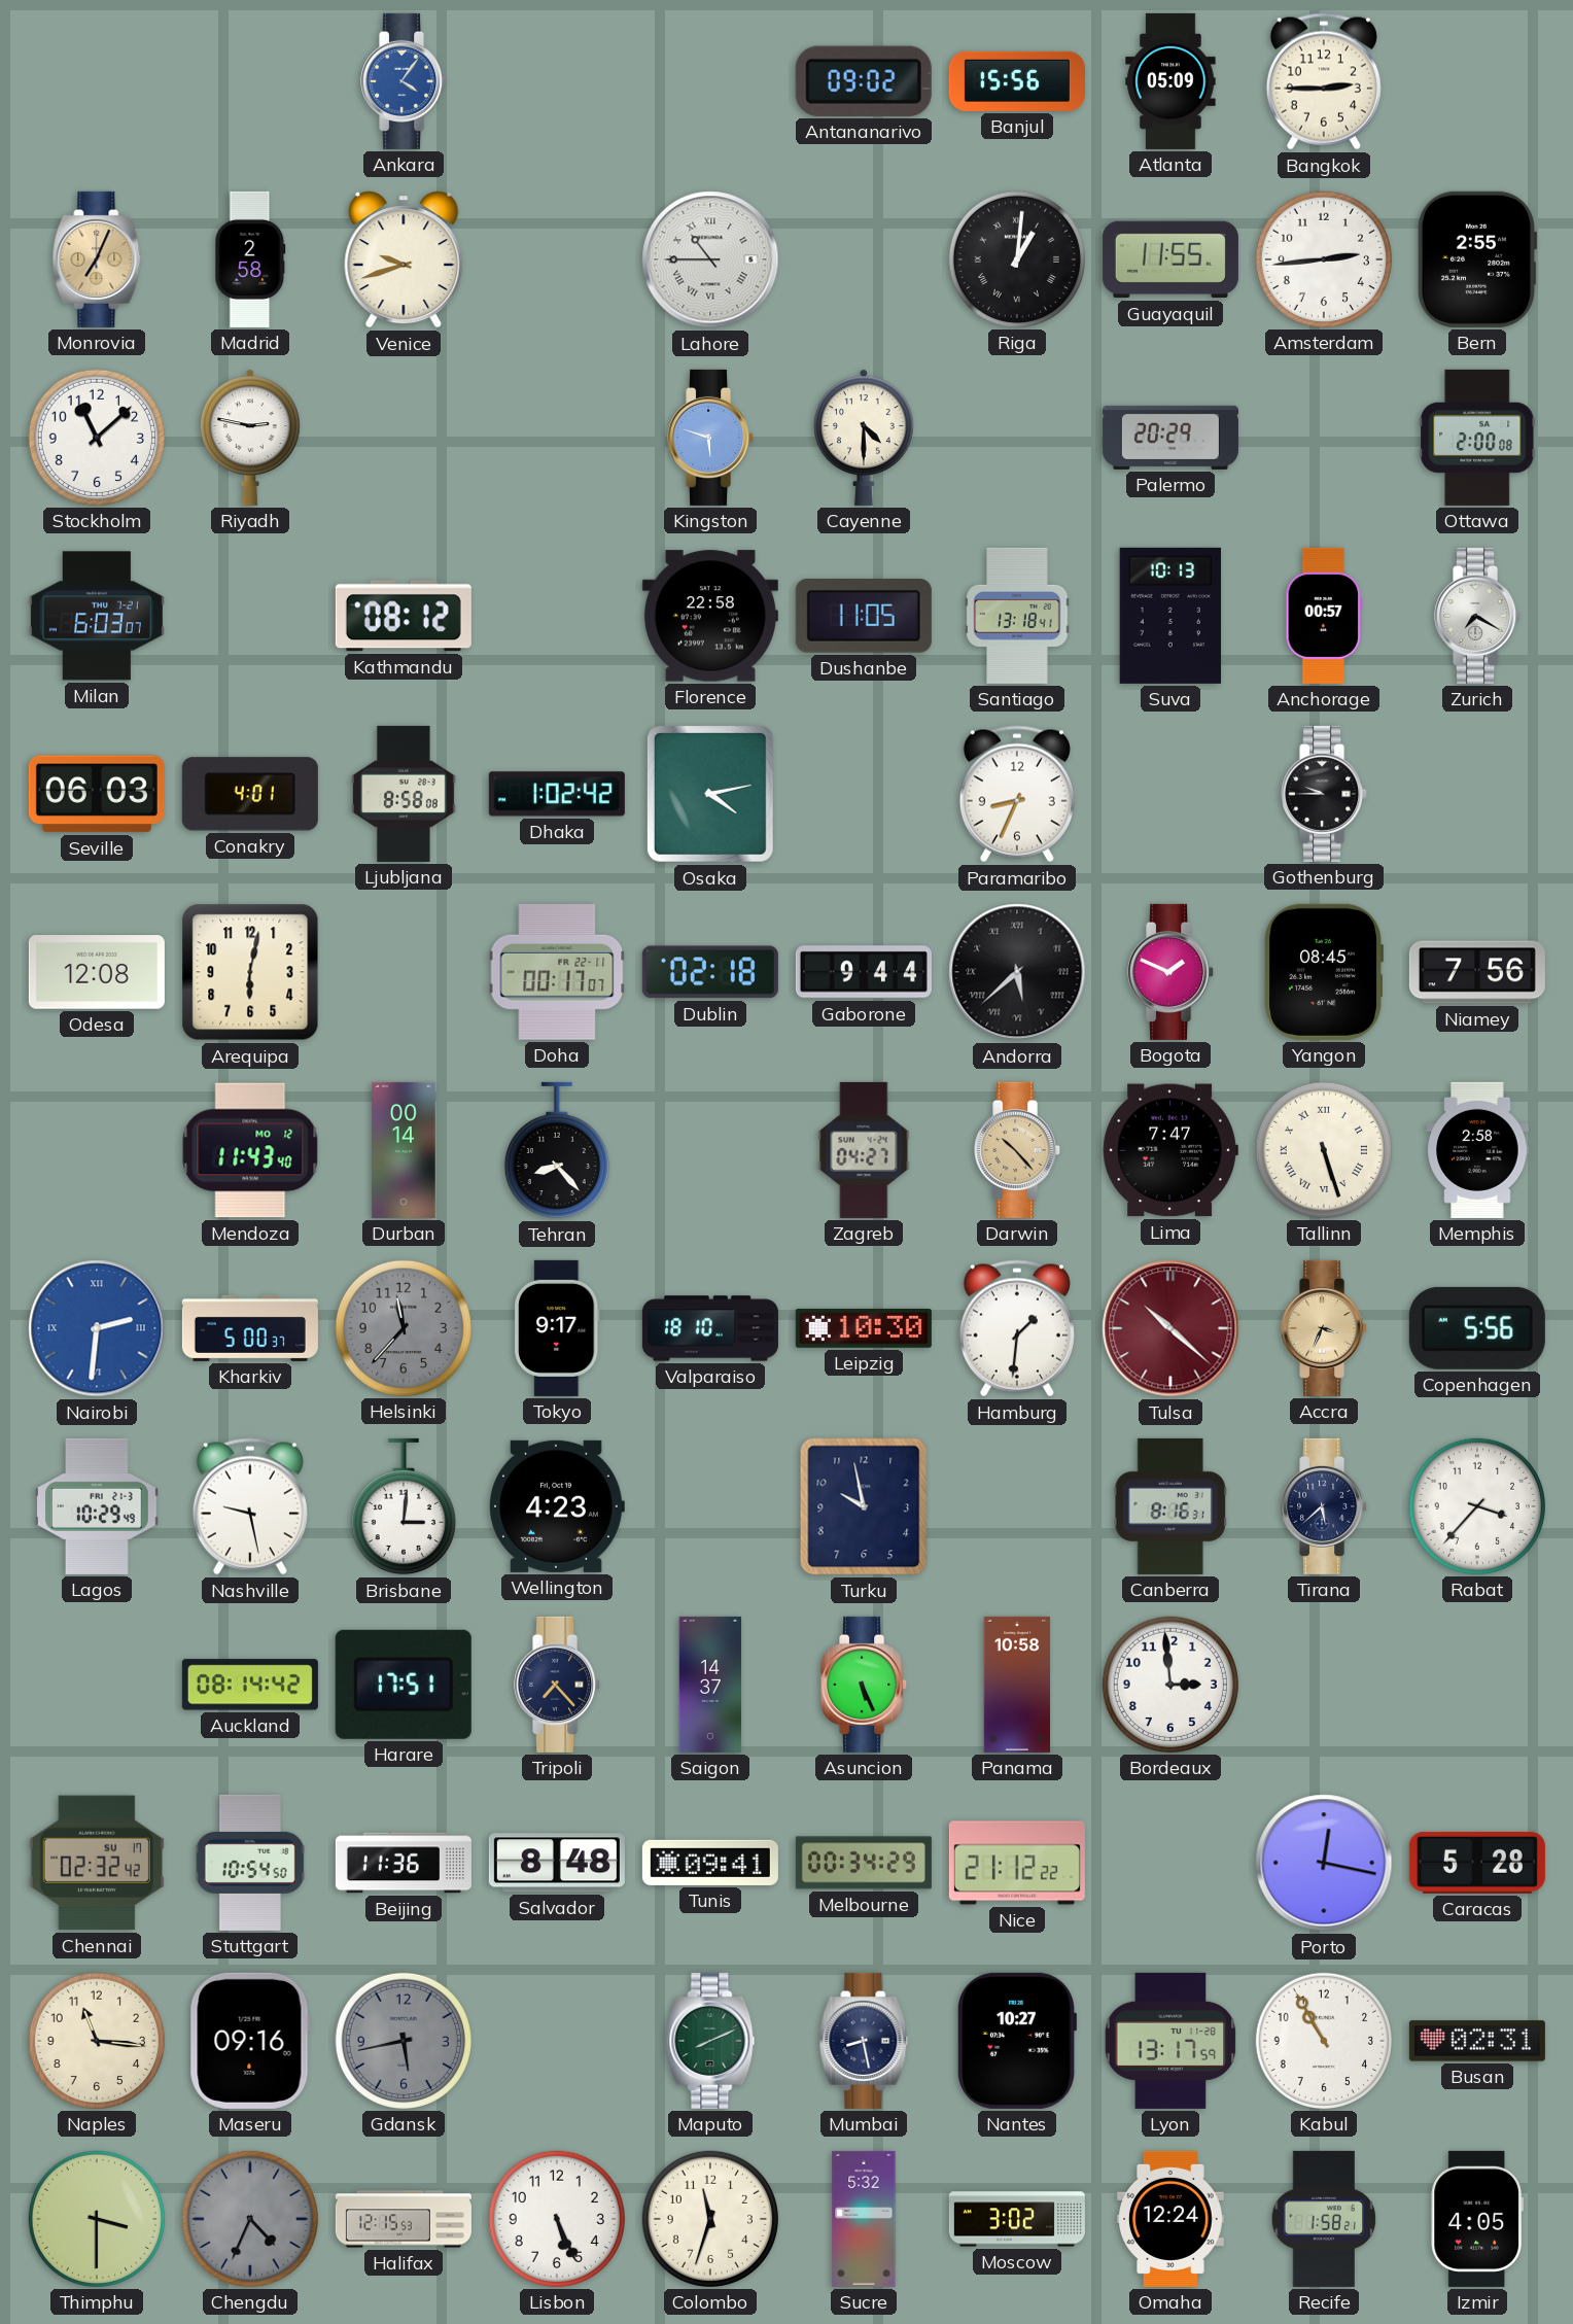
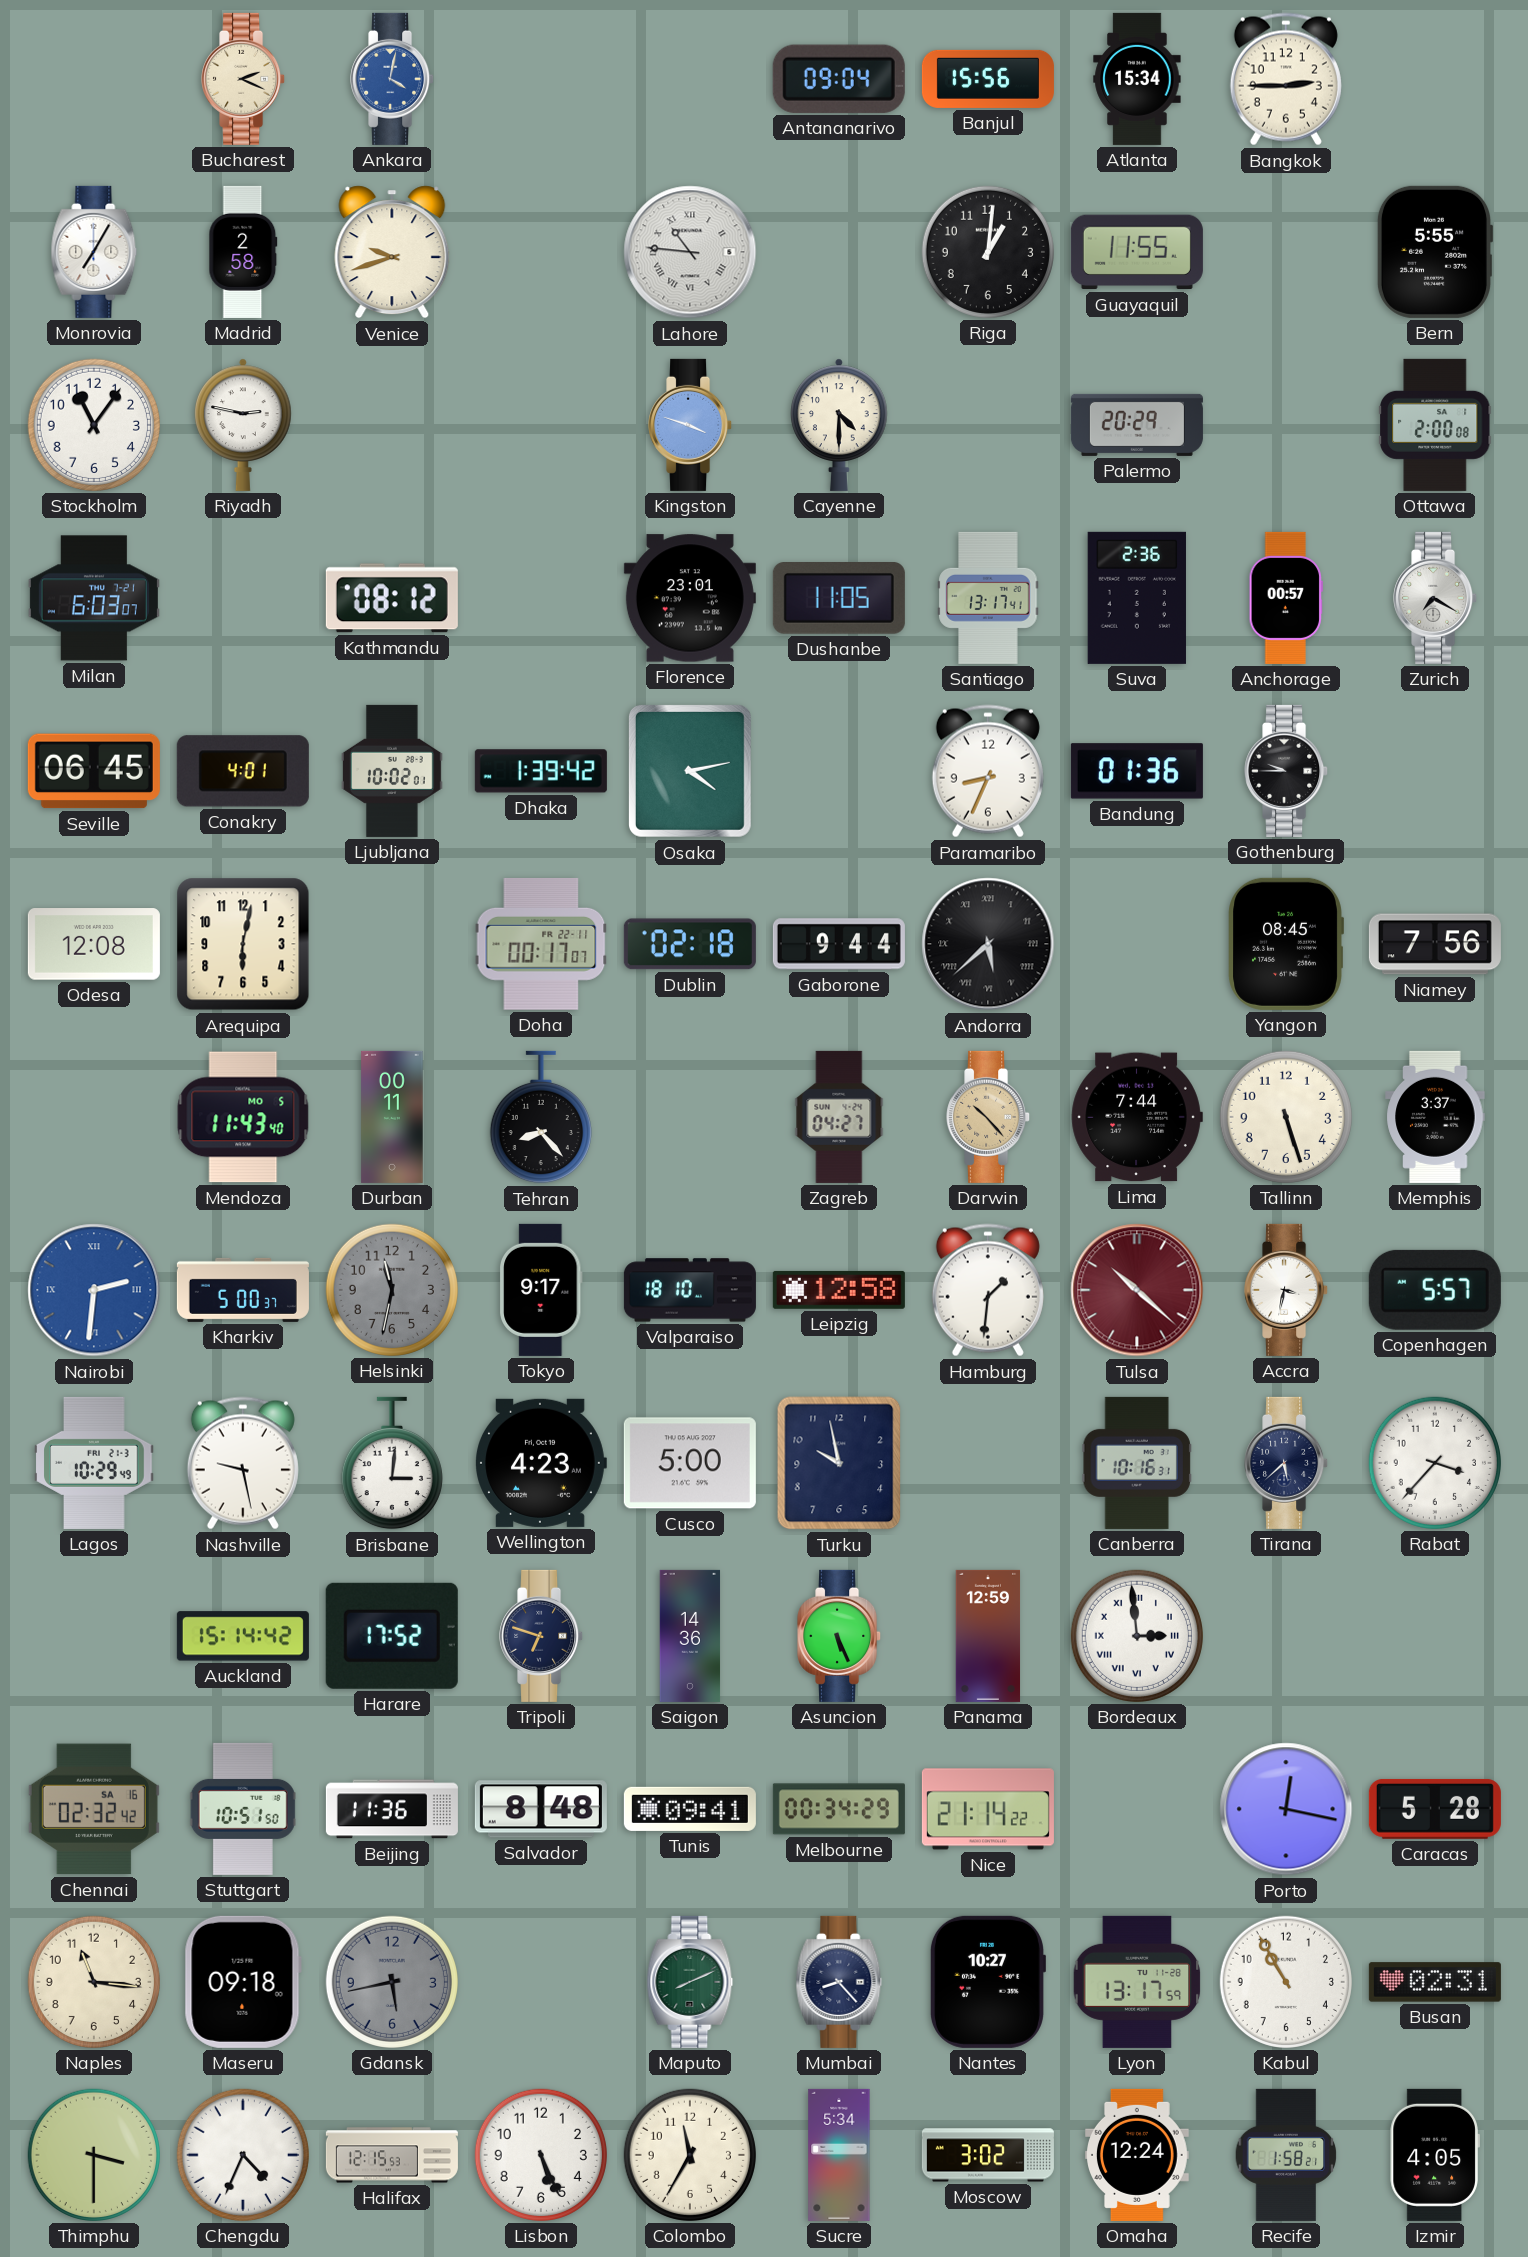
Bucharest: none -> 2:19 (244, 79)
Ankara: 4:06 -> 4:02 (393, 79)
Antananarivo: 09:02 -> 09:04 (839, 79)
Atlanta: 05:09 -> 15:34 (1137, 79)
Monrovia: 7:04 -> 7:05 (94, 252)
Monrovia dial: champagne -> white (94, 252)
Lahore: 10:45 -> 10:46 (690, 252)
Riga numerals: Roman -> Arabic (988, 252)
Amsterdam: 2:44 -> none (1324, 259)
Bern: 2:55 -> 5:55 (1434, 252)
Stockholm: 11:08 -> 11:06 (94, 425)
Kingston: 5:48 -> 3:48 (691, 425)
Florence: 22:58 -> 23:01 (690, 598)
Santiago: 13:18 -> 13:17 (988, 598)
Suva: 10:13 -> 2:36 (1137, 598)
Seville: 06:03 -> 06:45 (94, 771)
Ljubljana: 8:58 -> 10:02 (392, 771)
Dhaka: 1:02 -> 1:39 (541, 771)
Bandung: none -> 01:36 (1137, 771)
Bogota: 1:49 -> none (1172, 972)
Mendoza date: MO 12 -> MO 5 (243, 1117)
Durban: 00:14 -> 00:11 (392, 1117)
Lima: 7:47 -> 7:44 (1137, 1117)
Tallinn numerals: Roman -> Arabic (1286, 1117)
Memphis: 2:58 -> 3:37 (1435, 1117)
Helsinki: 11:37 -> 11:32 (392, 1290)
Leipzig: 10:30 -> 12:58 (839, 1290)
Accra: 3:34 -> 3:32 (1287, 1290)
Accra dial: champagne -> white (1287, 1290)
Copenhagen: 5:56 -> 5:57 (1435, 1290)
Cusco: none -> 5:00 (690, 1463)
Canberra: 8:16 -> 10:16 (1137, 1463)
Auckland: 08:14 -> 15:14 (243, 1636)
Harare: 17:51 -> 17:52 (392, 1636)
Tripoli: 7:23 -> 6:48 (542, 1636)
Saigon: 14:37 -> 14:36 (690, 1636)
Panama: 10:58 -> 12:59 (988, 1636)
Bordeaux numerals: Arabic -> Roman (1137, 1636)
Chennai date: SU 17 -> SA 16 (94, 1809)
Stuttgart: 10:54 -> 10:51 (243, 1809)
Nice: 21:12 -> 21:14 (988, 1809)
Maseru: 09:16 -> 09:18 (243, 1982)
Mumbai: 8:28 -> 8:23 (839, 1982)
Chengdu dial: grey -> white (243, 2155)
Colombo: 11:33 -> 11:35 (690, 2155)
Sucre: 5:32 -> 5:34 (839, 2155)
